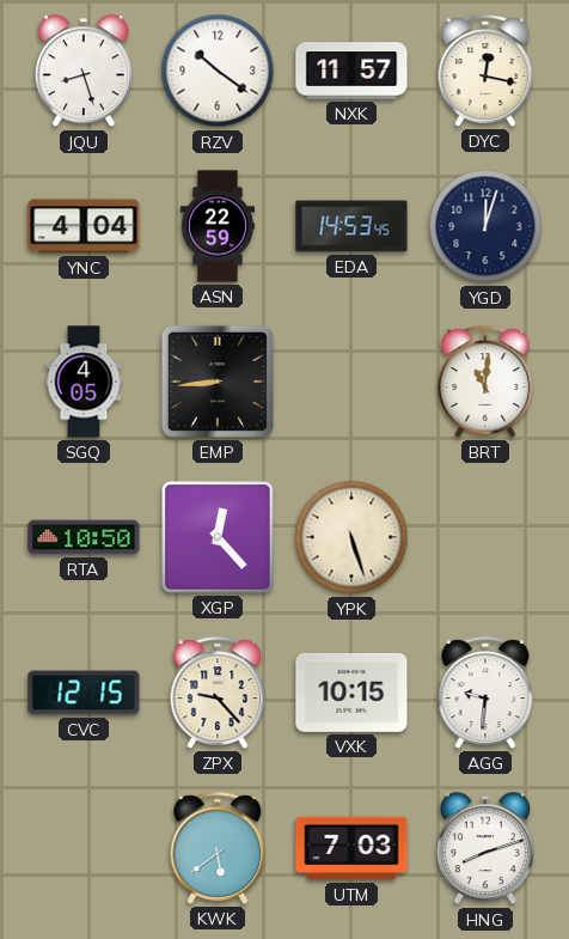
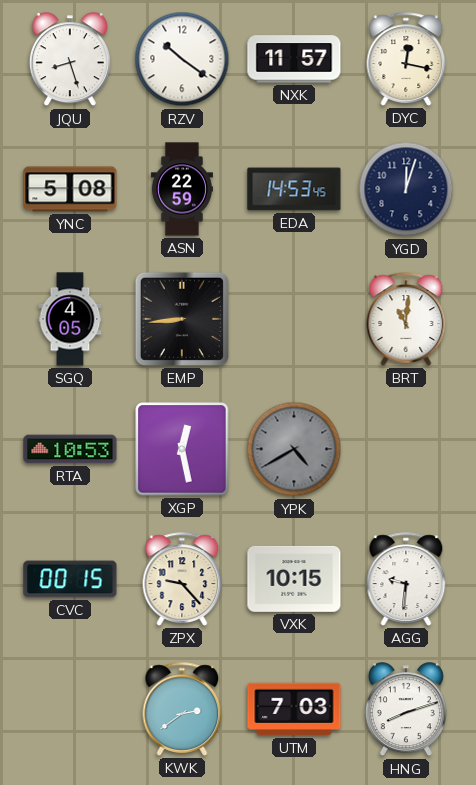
YNC: 4:04 -> 5:08 (70, 189)
RTA: 10:50 -> 10:53 (70, 449)
XGP: 12:23 -> 12:28 (182, 449)
YPK: 5:27 -> 4:40 (294, 449)
YPK dial: cream -> grey (294, 449)
CVC: 12:15 -> 00:15 (70, 579)
KWK: 5:39 -> 2:39 (182, 709)
